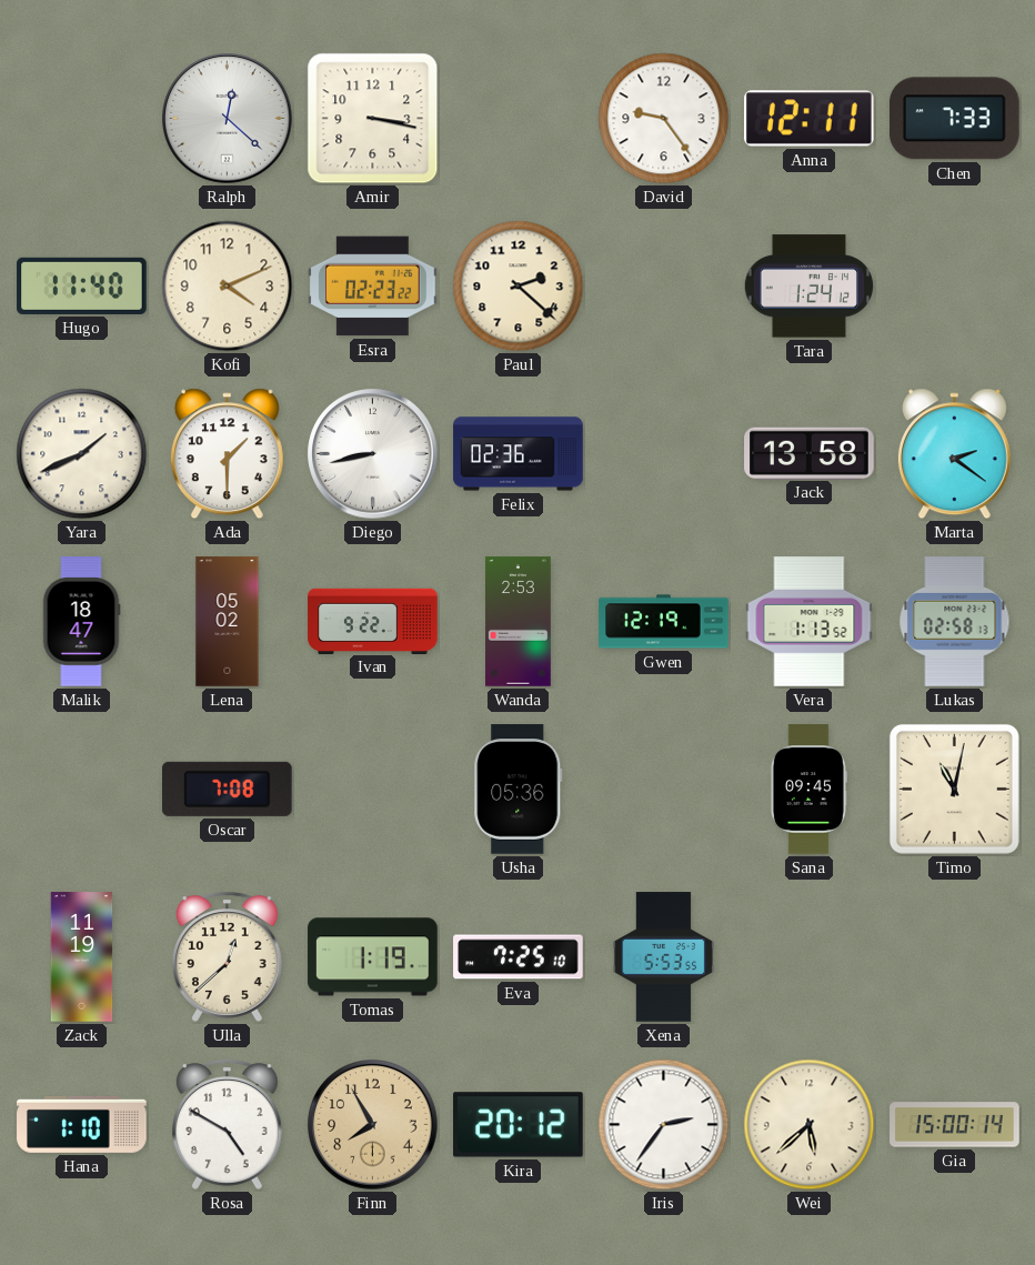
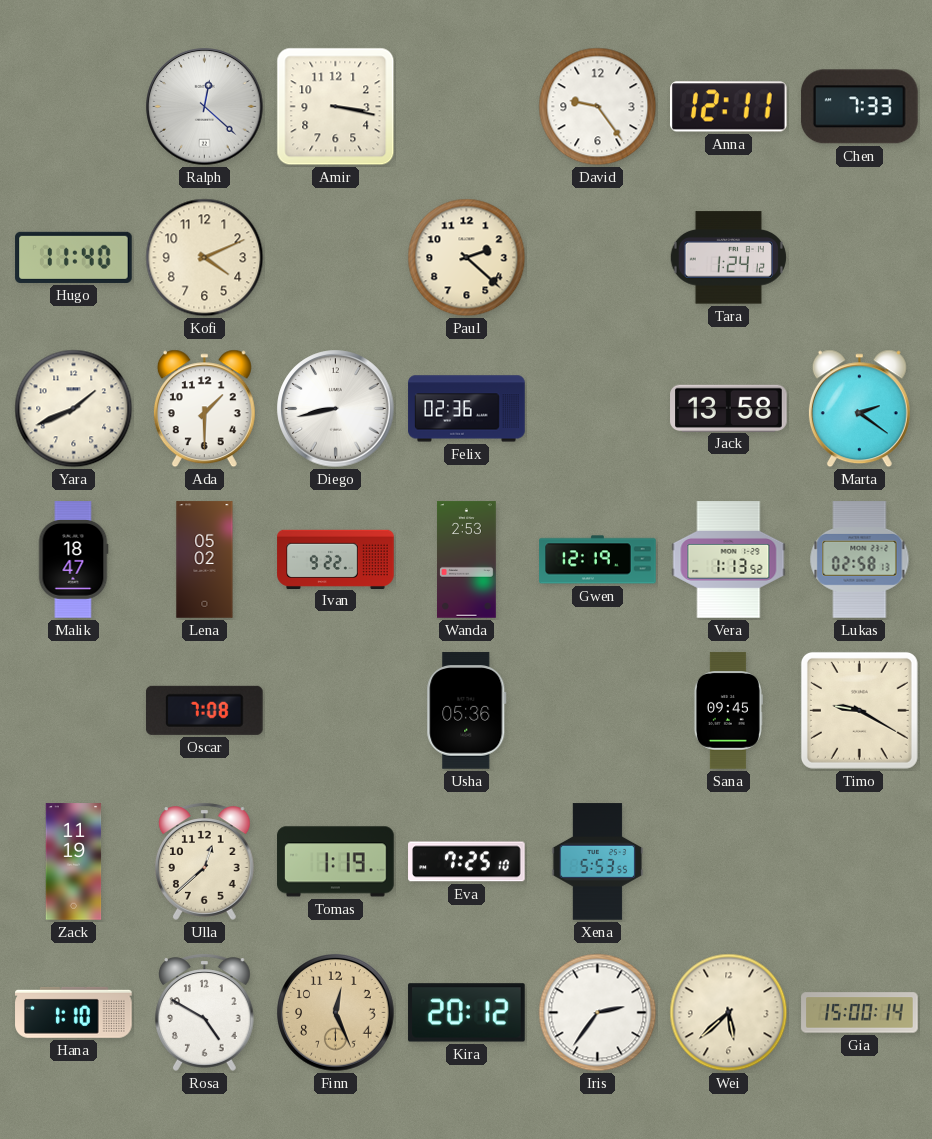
Esra: 02:23 -> none (373, 287)
Timo: 11:02 -> 9:20 (859, 710)
Finn: 7:55 -> 12:26 (336, 1013)
